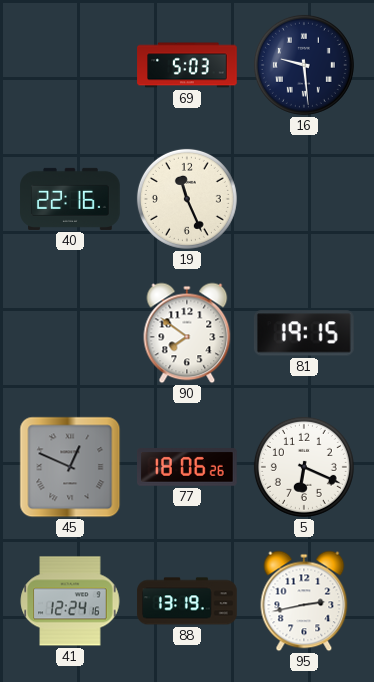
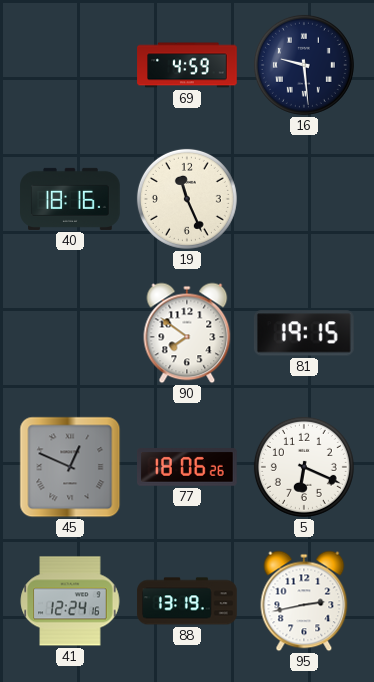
69: 5:03 -> 4:59 (187, 65)
40: 22:16 -> 18:16 (70, 199)
